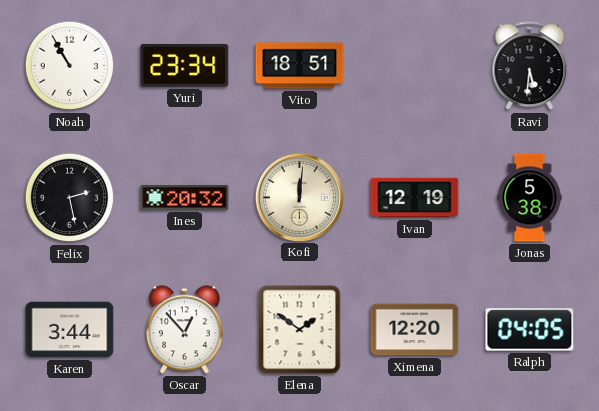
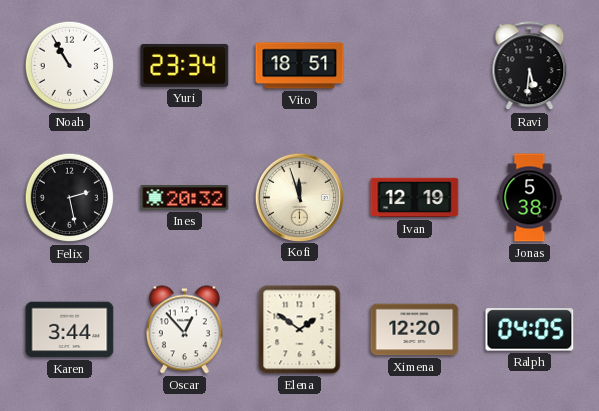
Kofi: 12:01 -> 11:57 (299, 197)
